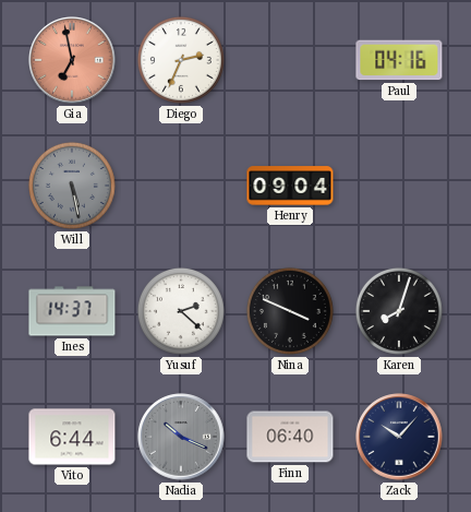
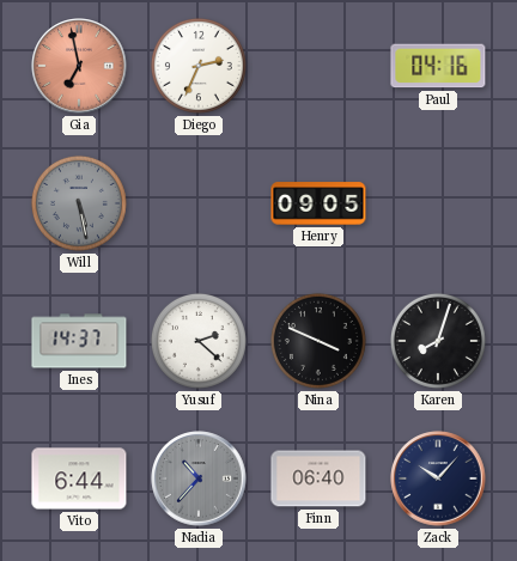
Henry: 09:04 -> 09:05 (318, 203)
Nadia: 10:19 -> 10:37 (199, 478)
